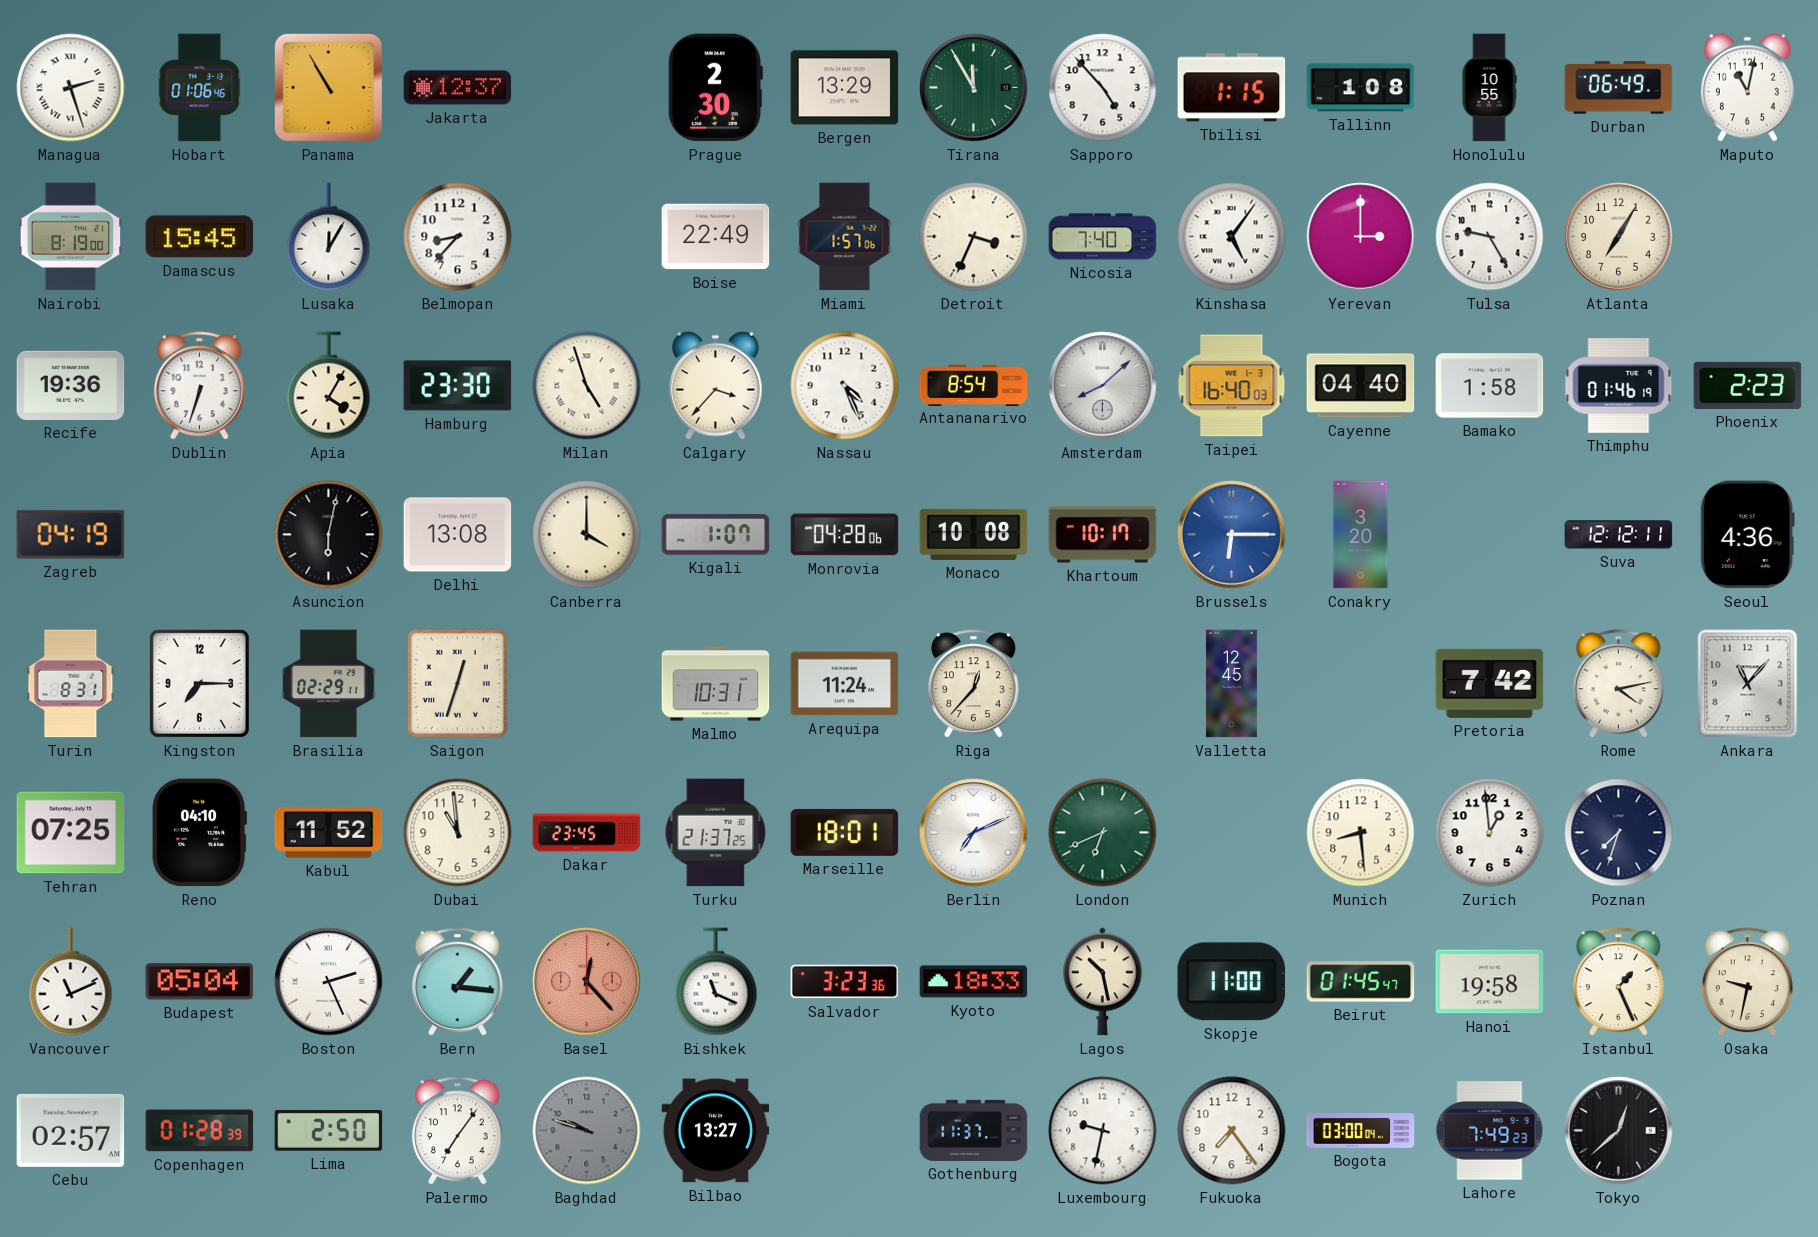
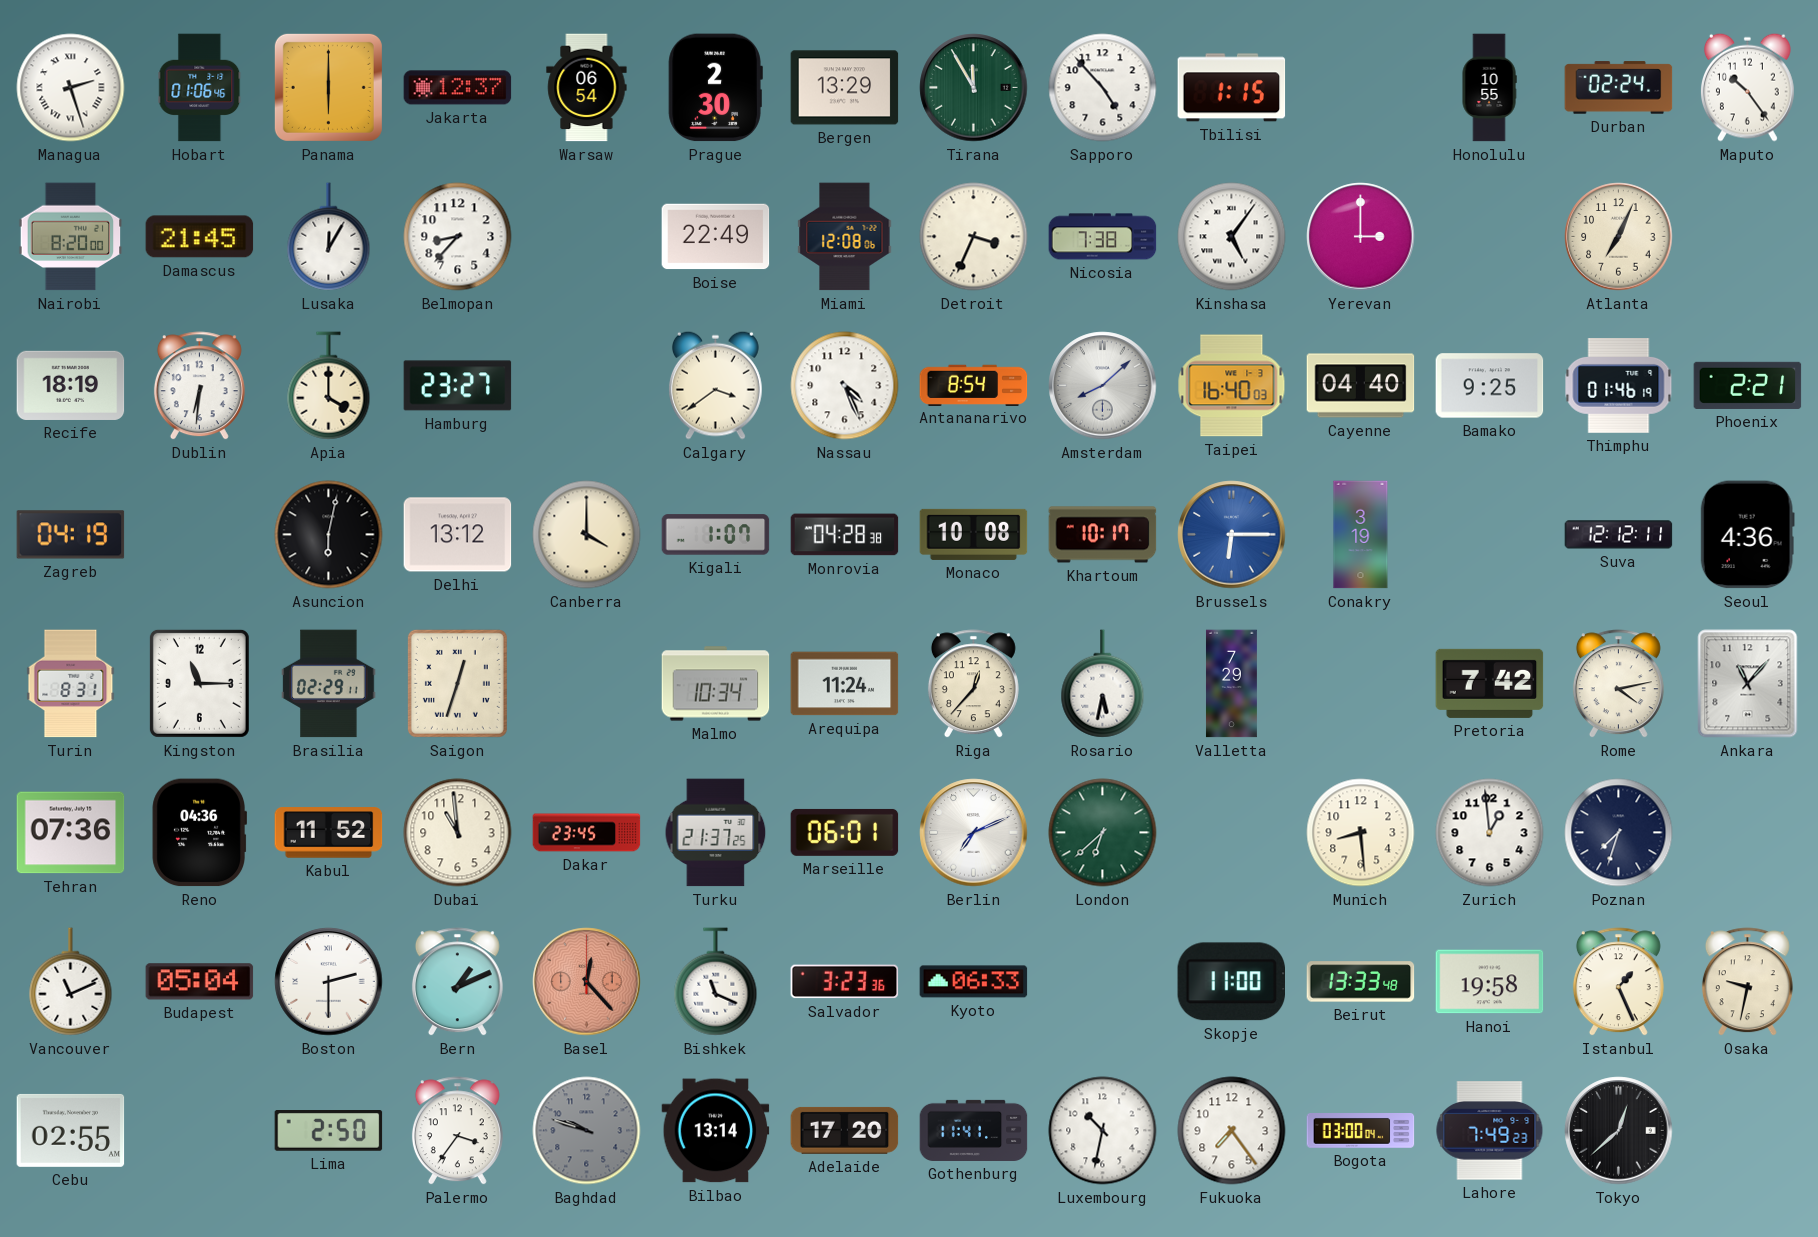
Panama: 10:55 -> 6:00 (328, 87)
Warsaw: none -> 06:54 (587, 88)
Tallinn: 1:08 -> none (1361, 88)
Durban: 06:49 -> 02:24 (1619, 88)
Maputo: 11:02 -> 10:24 (1747, 87)
Nairobi: 8:19 -> 8:20 (71, 237)
Damascus: 15:45 -> 21:45 (200, 237)
Miami: 1:57 -> 12:08 (845, 237)
Nicosia: 7:40 -> 7:38 (1103, 237)
Tulsa: 9:25 -> none (1490, 237)
Atlanta: 7:05 -> 7:04 (1619, 237)
Recife: 19:36 -> 18:19 (71, 385)
Dublin: 6:33 -> 6:31 (199, 386)
Apia: 4:05 -> 4:00 (329, 386)
Hamburg: 23:30 -> 23:27 (458, 386)
Milan: 4:57 -> none (587, 386)
Calgary: 3:37 -> 3:39 (715, 385)
Bamako: 1:58 -> 9:25 (1490, 386)
Phoenix: 2:23 -> 2:21 (1748, 385)
Delhi: 13:08 -> 13:12 (458, 535)
Monrovia: 04:28:06 -> 04:28:38 (845, 535)
Conakry: 3:20 -> 3:19 (1361, 535)
Kingston: 7:15 -> 11:15 (199, 683)
Malmo: 10:31 -> 10:34 (716, 684)
Rosario: none -> 5:32 (1103, 684)
Valletta: 12:45 -> 7:29 (1231, 684)
Tehran: 07:25 -> 07:36 (71, 833)
Reno: 04:10 -> 04:36 (199, 833)
Marseille: 18:01 -> 06:01 (845, 832)
London: 6:41 -> 6:38 (1103, 833)
Boston: 2:26 -> 2:30 (329, 982)
Bern: 1:16 -> 1:11 (457, 982)
Kyoto: 18:33 -> 06:33 (974, 982)
Lagos: 10:28 -> none (1103, 982)
Beirut: 01:45 -> 13:33 (1361, 982)
Cebu: 02:57 -> 02:55 (71, 1130)
Copenhagen: 01:28 -> none (200, 1131)
Palermo: 7:06 -> 3:36 (457, 1131)
Bilbao: 13:27 -> 13:14 (716, 1131)
Adelaide: none -> 17:20 (845, 1130)
Gothenburg: 11:37 -> 11:41 (974, 1130)
Luxembourg: 9:32 -> 10:32 (1103, 1131)
